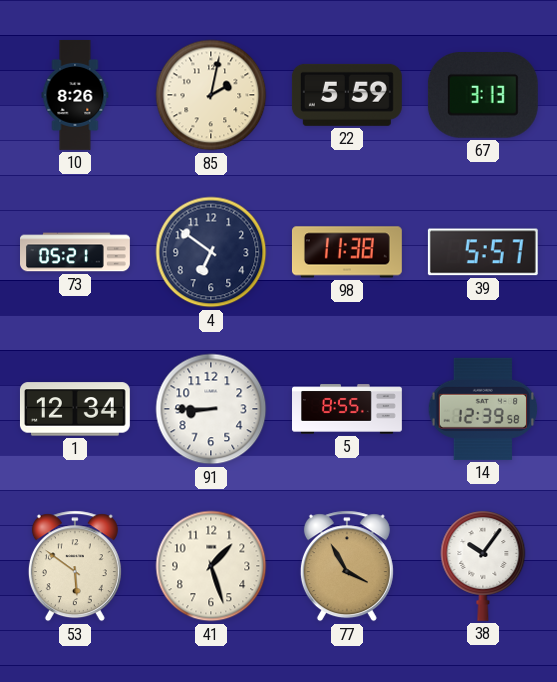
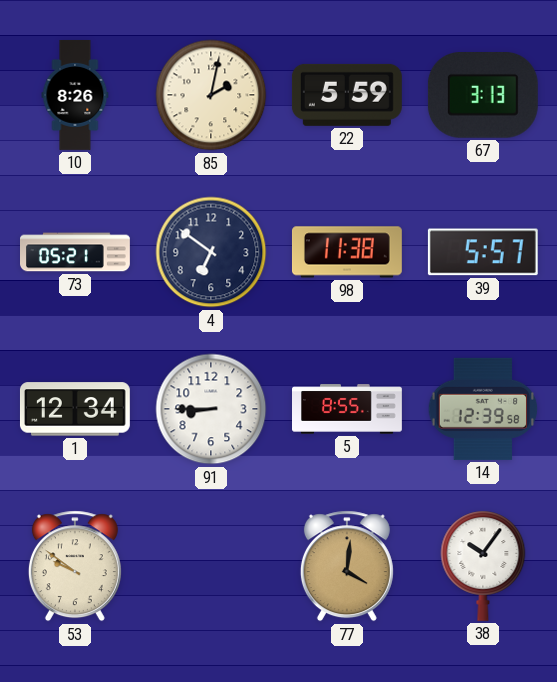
53: 5:51 -> 9:51 (75, 566)
41: 1:27 -> none (211, 566)
77: 3:55 -> 4:01 (347, 566)
